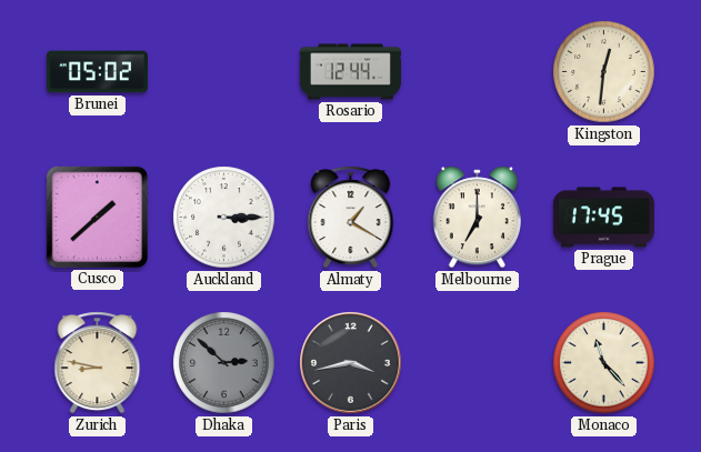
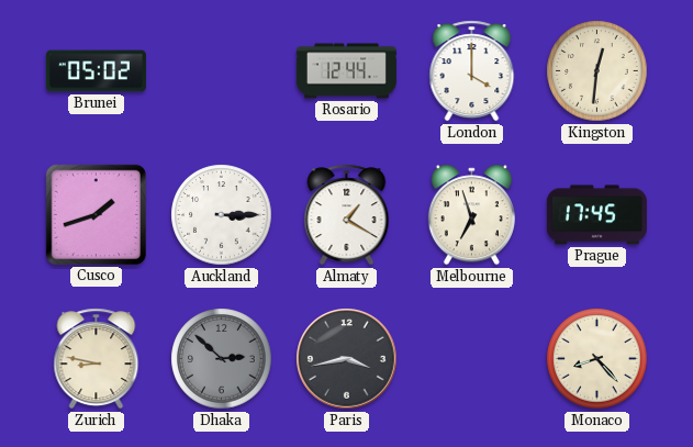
London: none -> 4:00 (472, 71)
Cusco: 1:38 -> 1:42 (96, 214)
Melbourne: 7:00 -> 6:57 (471, 215)
Monaco: 11:23 -> 8:23 (597, 359)
